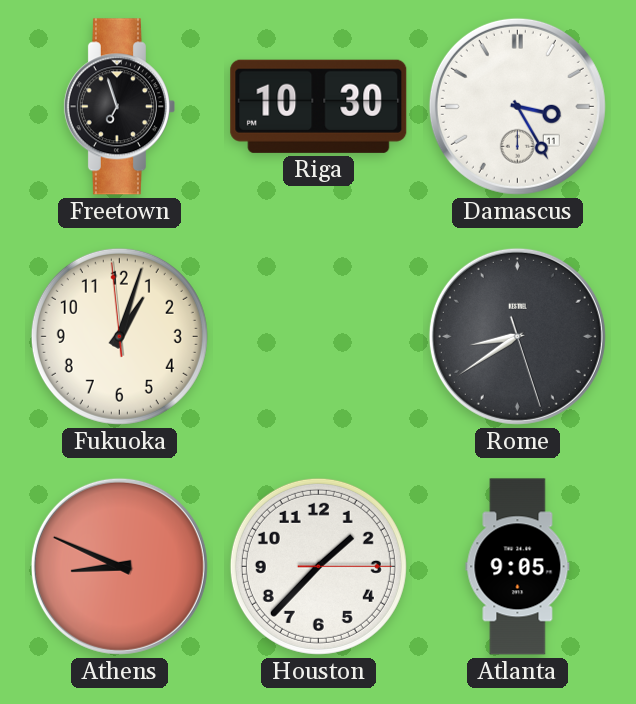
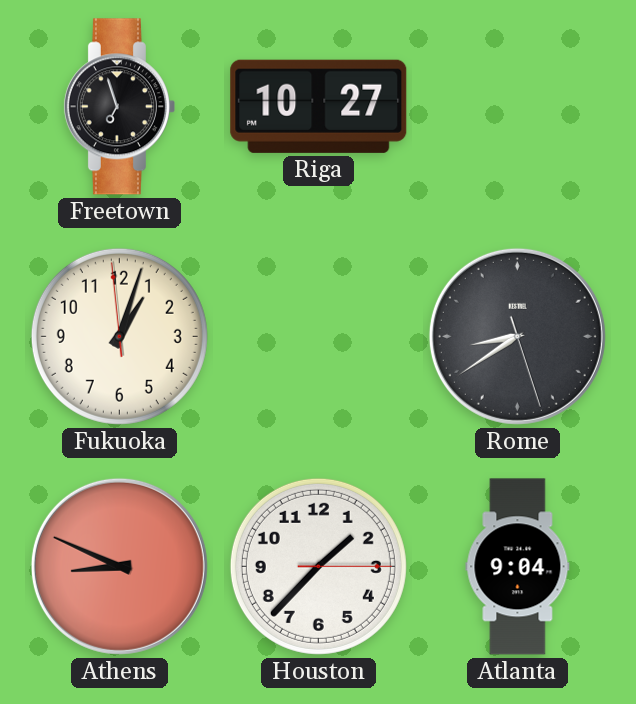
Riga: 10:30 -> 10:27 (319, 106)
Damascus: 3:25 -> none (517, 106)
Atlanta: 9:05 -> 9:04 (518, 567)
